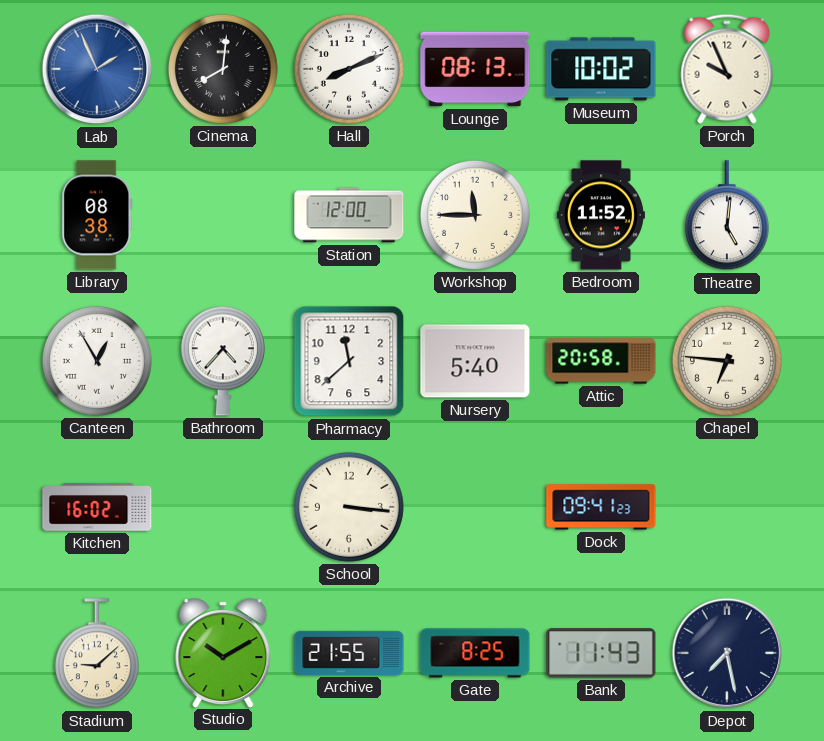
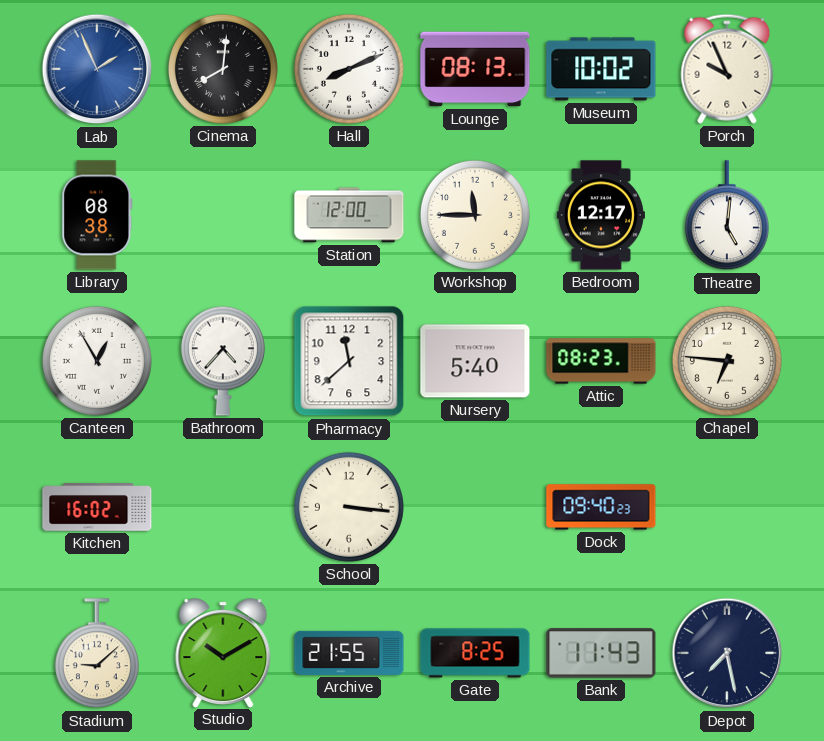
Bedroom: 11:52 -> 12:17 (601, 215)
Attic: 20:58 -> 08:23 (601, 361)
Dock: 09:41 -> 09:40 (601, 507)
